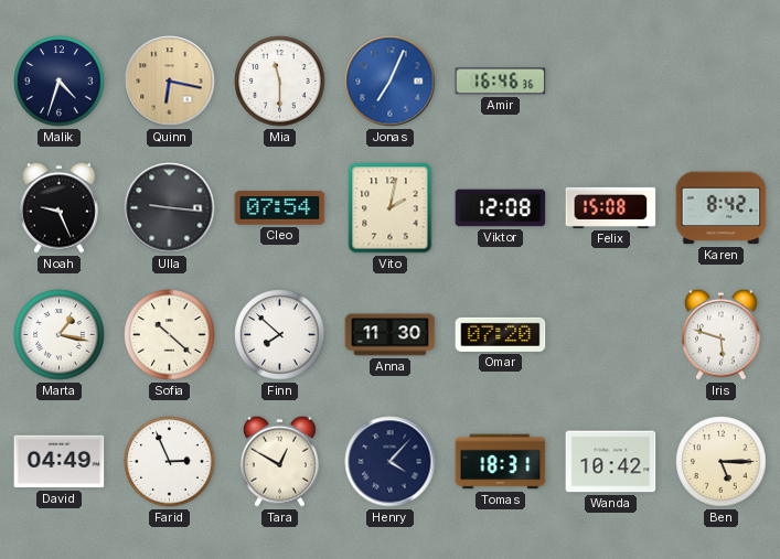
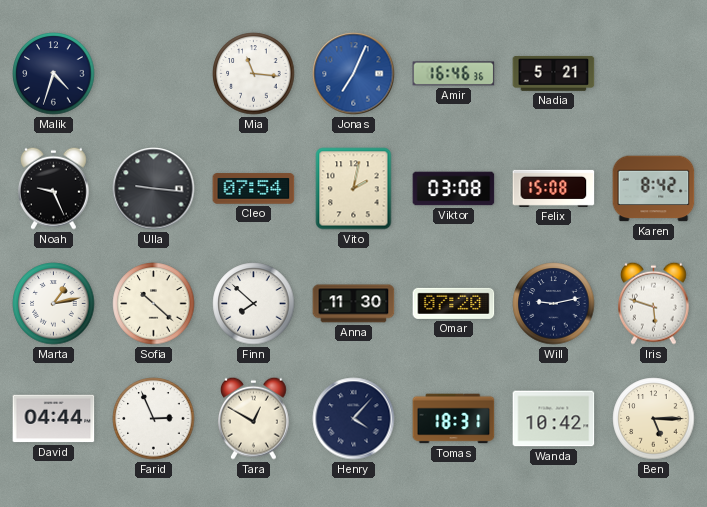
Quinn: 6:17 -> none (170, 82)
Mia: 11:30 -> 11:16 (254, 74)
Nadia: none -> 5:21 (554, 73)
Viktor: 12:08 -> 03:08 (454, 189)
Marta: 1:17 -> 1:13 (54, 304)
Will: none -> 9:13 (554, 304)
David: 04:49 -> 04:44 (54, 419)
